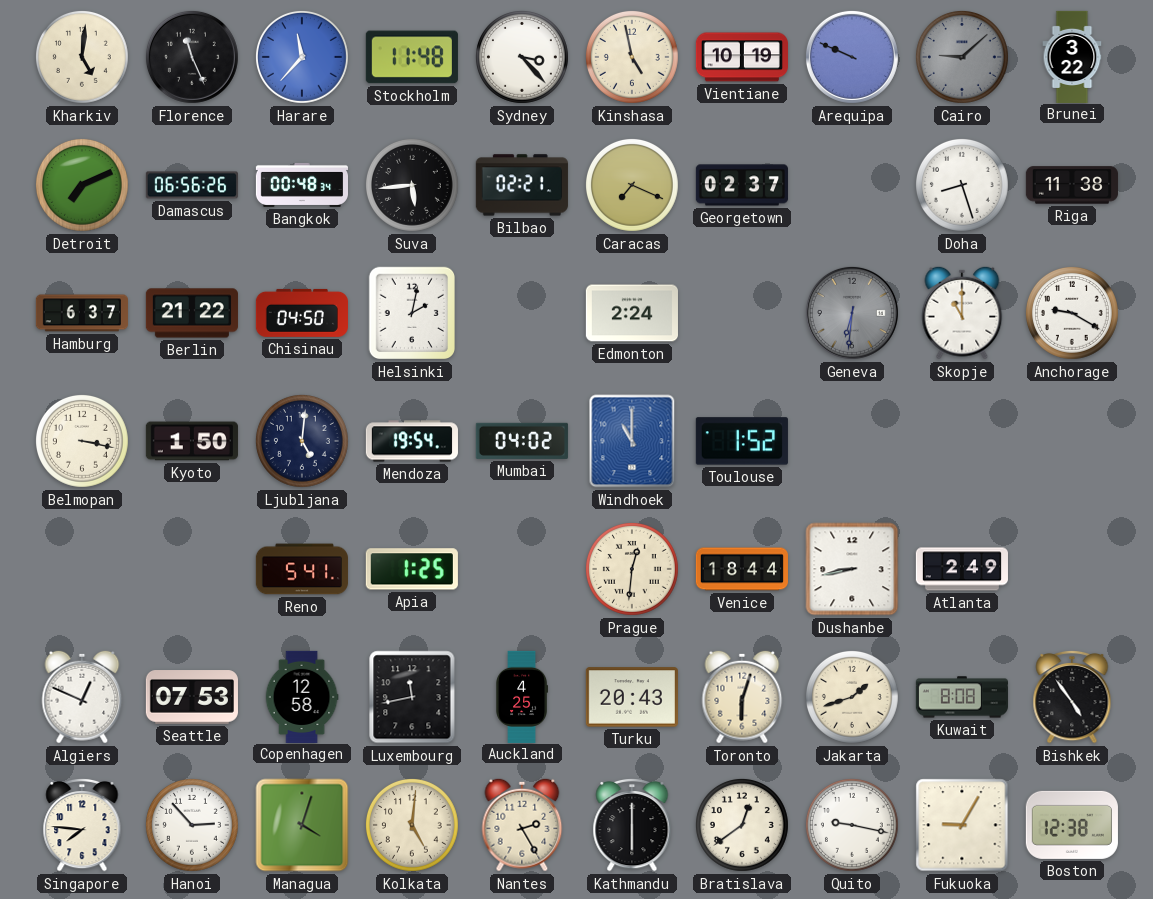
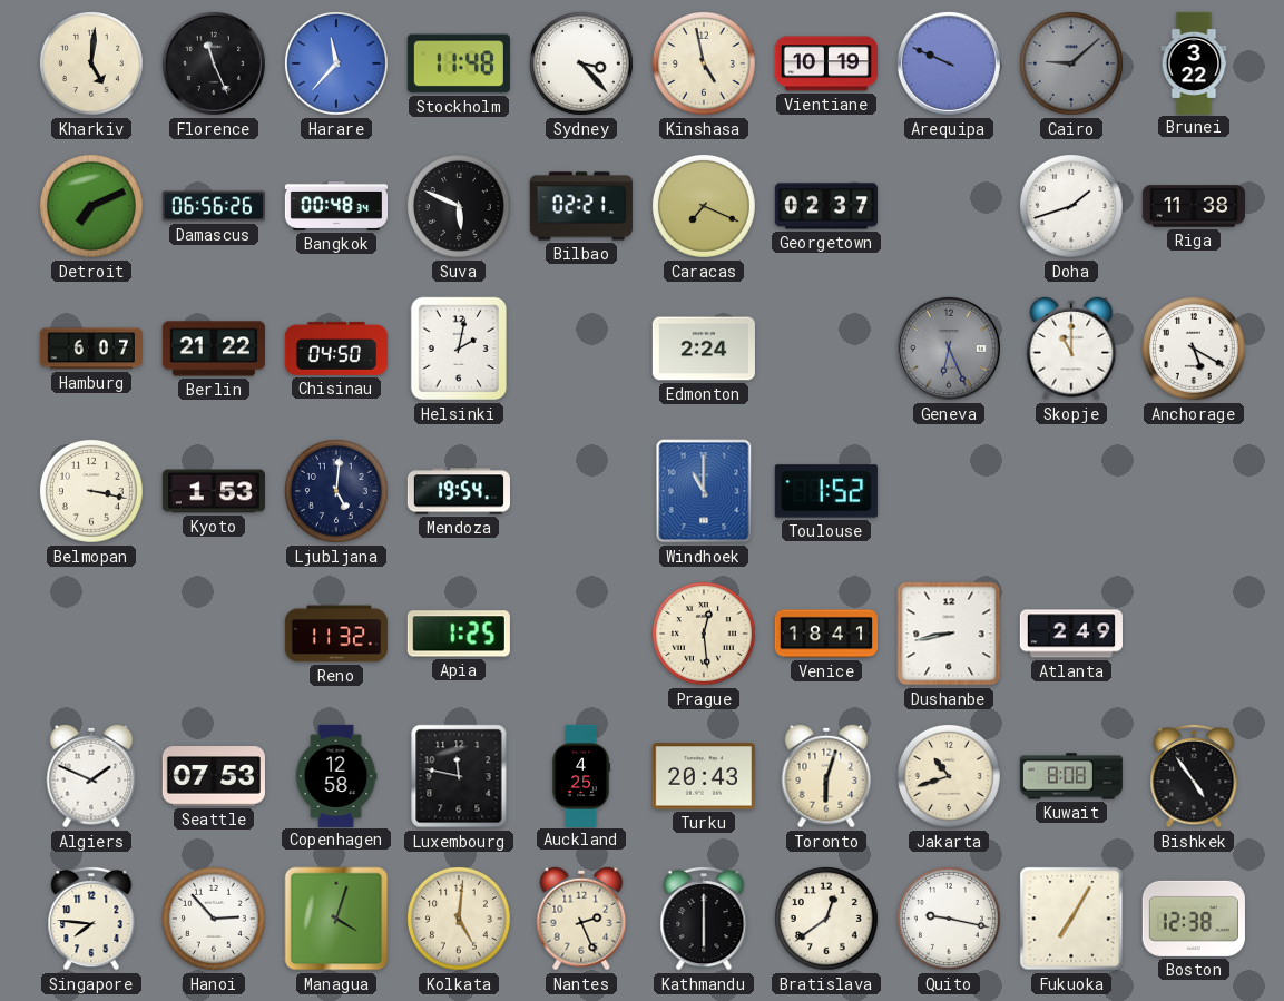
Suva: 5:44 -> 5:49 (459, 206)
Doha: 8:27 -> 1:42 (1071, 206)
Hamburg: 6:37 -> 6:07 (91, 349)
Geneva: 6:31 -> 6:26 (949, 349)
Anchorage: 9:20 -> 5:20 (1194, 349)
Kyoto: 1:50 -> 1:53 (214, 491)
Mumbai: 04:02 -> none (522, 441)
Reno: 5:41 -> 11:32 (336, 634)
Prague: 12:31 -> 12:29 (704, 634)
Venice: 18:44 -> 18:41 (826, 634)
Algiers: 12:49 -> 1:49 (91, 776)
Luxembourg: 11:43 -> 11:47 (459, 776)
Jakarta: 1:42 -> 10:42 (949, 776)
Nantes: 2:25 -> 2:26 (581, 919)
Fukuoka: 9:05 -> 7:05 (1071, 919)
